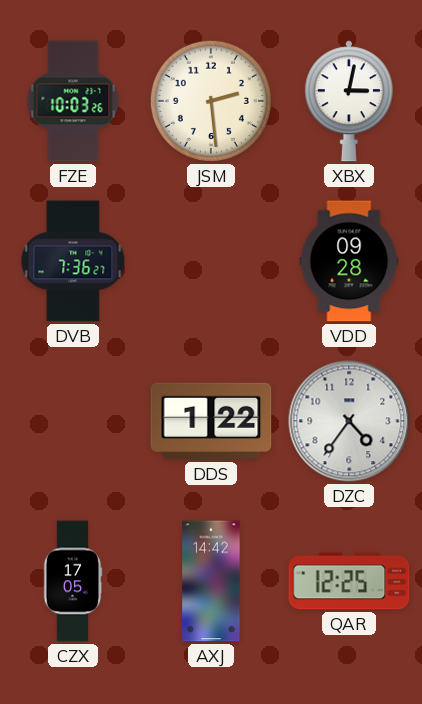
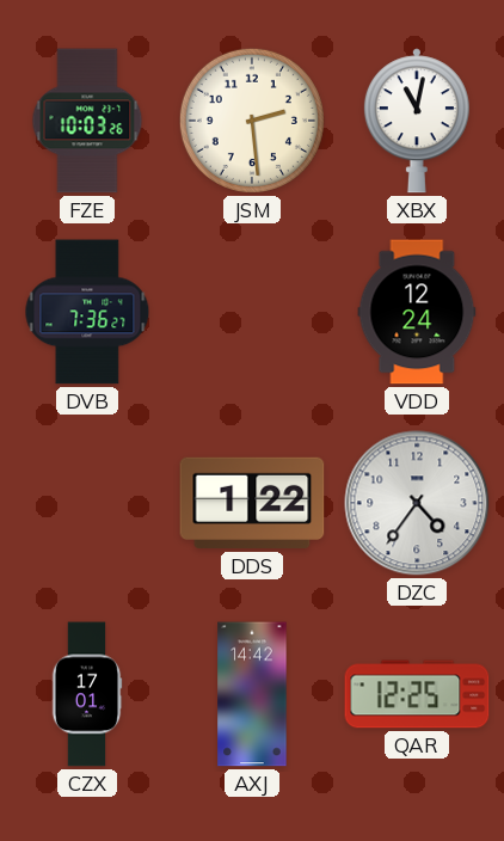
XBX: 3:02 -> 11:02 (417, 121)
VDD: 09:28 -> 12:24 (417, 312)
CZX: 17:05 -> 17:01 (87, 694)
